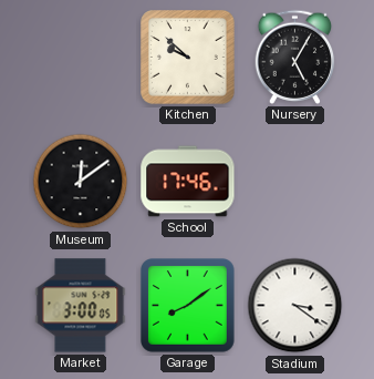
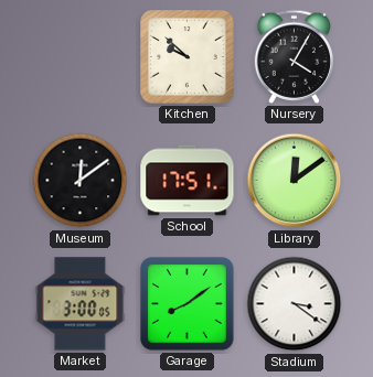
Nursery: 5:05 -> 4:05 (295, 56)
School: 17:46 -> 17:51 (188, 181)
Library: none -> 12:09 (295, 181)
